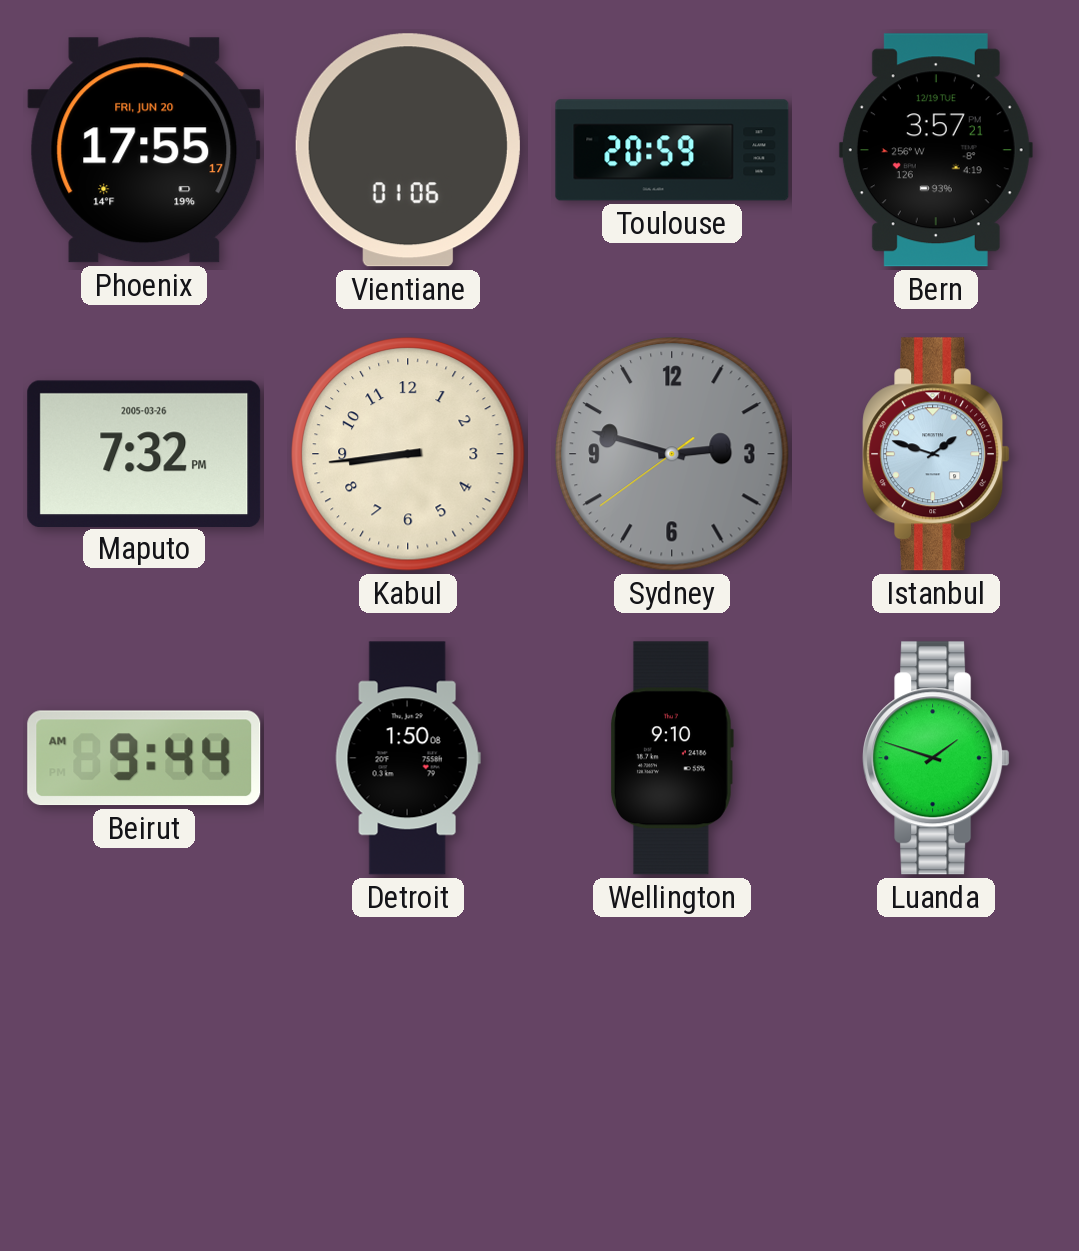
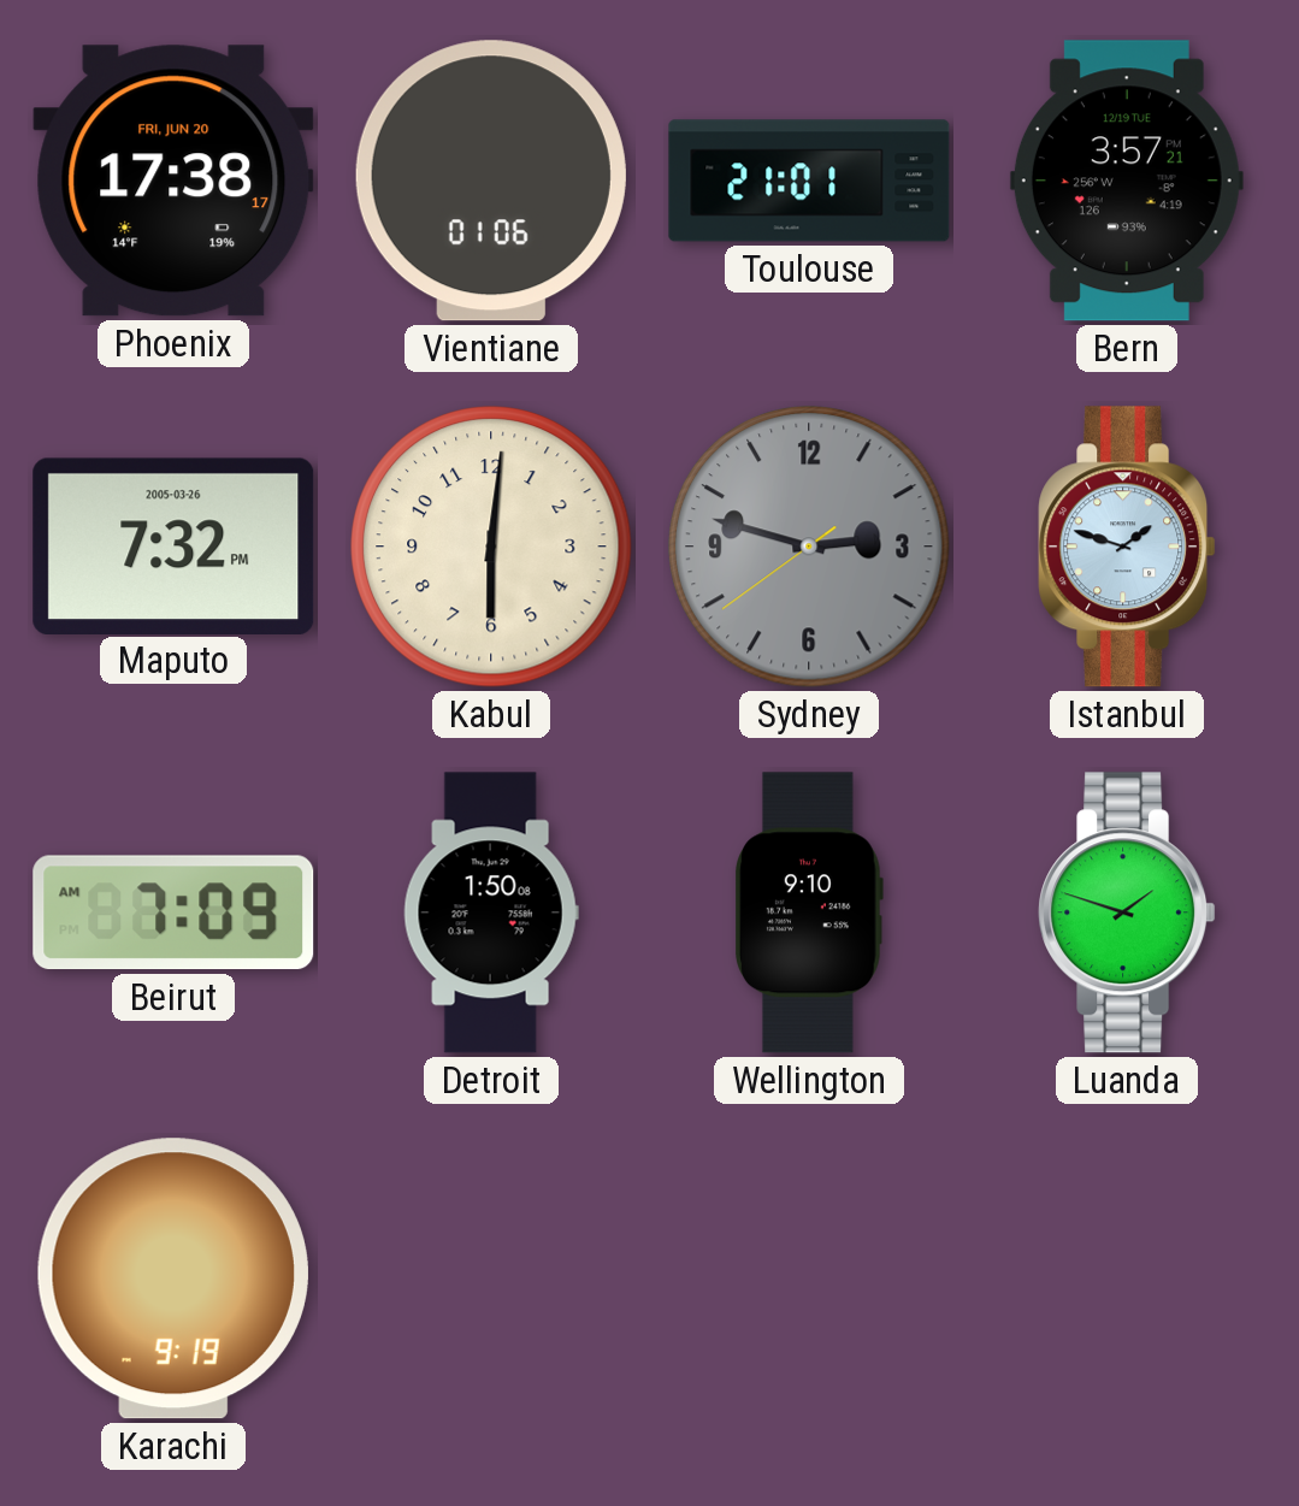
Phoenix: 17:55 -> 17:38 (173, 181)
Toulouse: 20:59 -> 21:01 (809, 181)
Kabul: 8:44 -> 6:01 (491, 547)
Beirut: 9:44 -> 7:09 (173, 913)
Karachi: none -> 9:19 (173, 1278)
